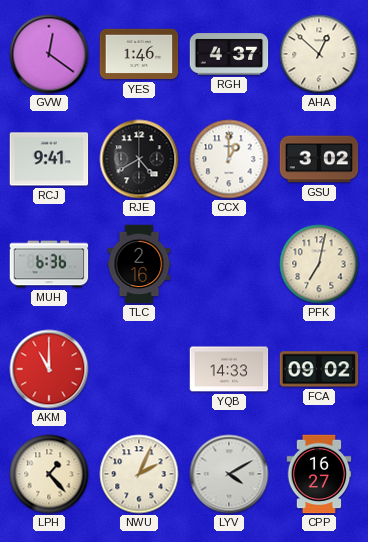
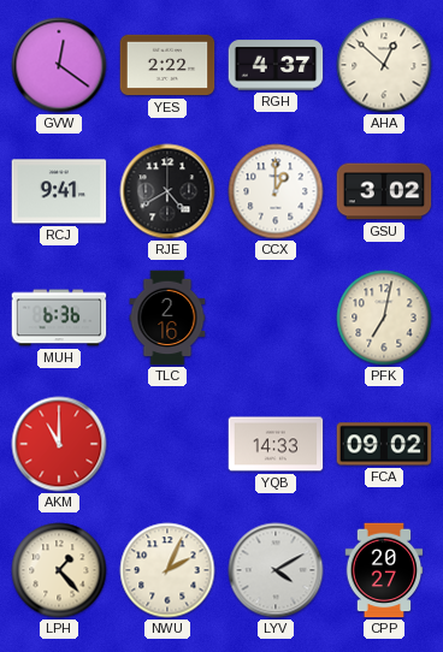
YES: 1:46 -> 2:22 (167, 65)
CPP: 16:27 -> 20:27 (384, 570)
